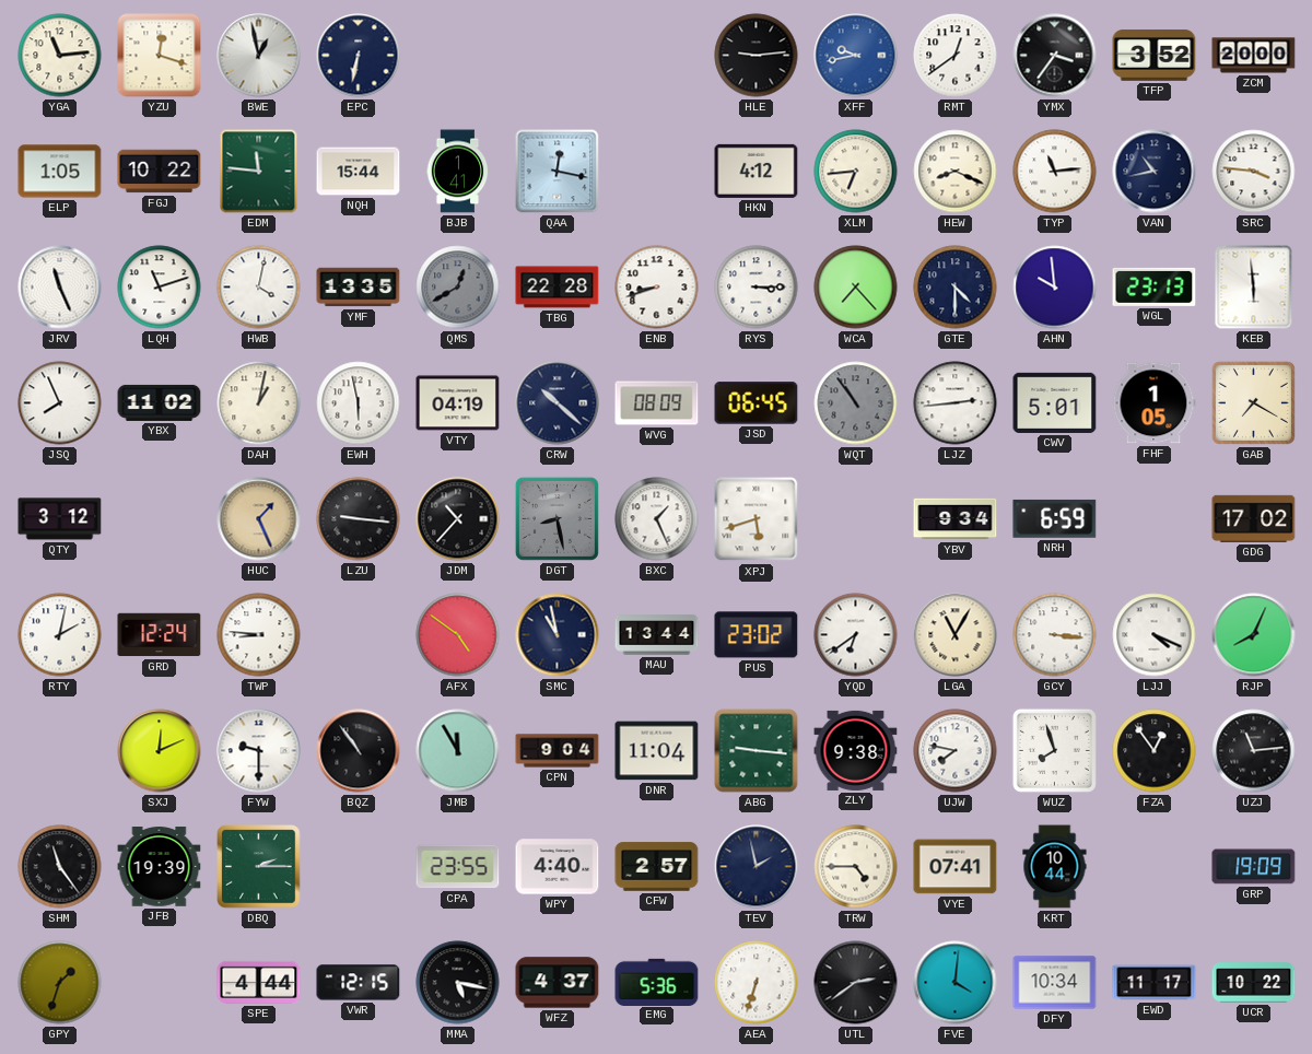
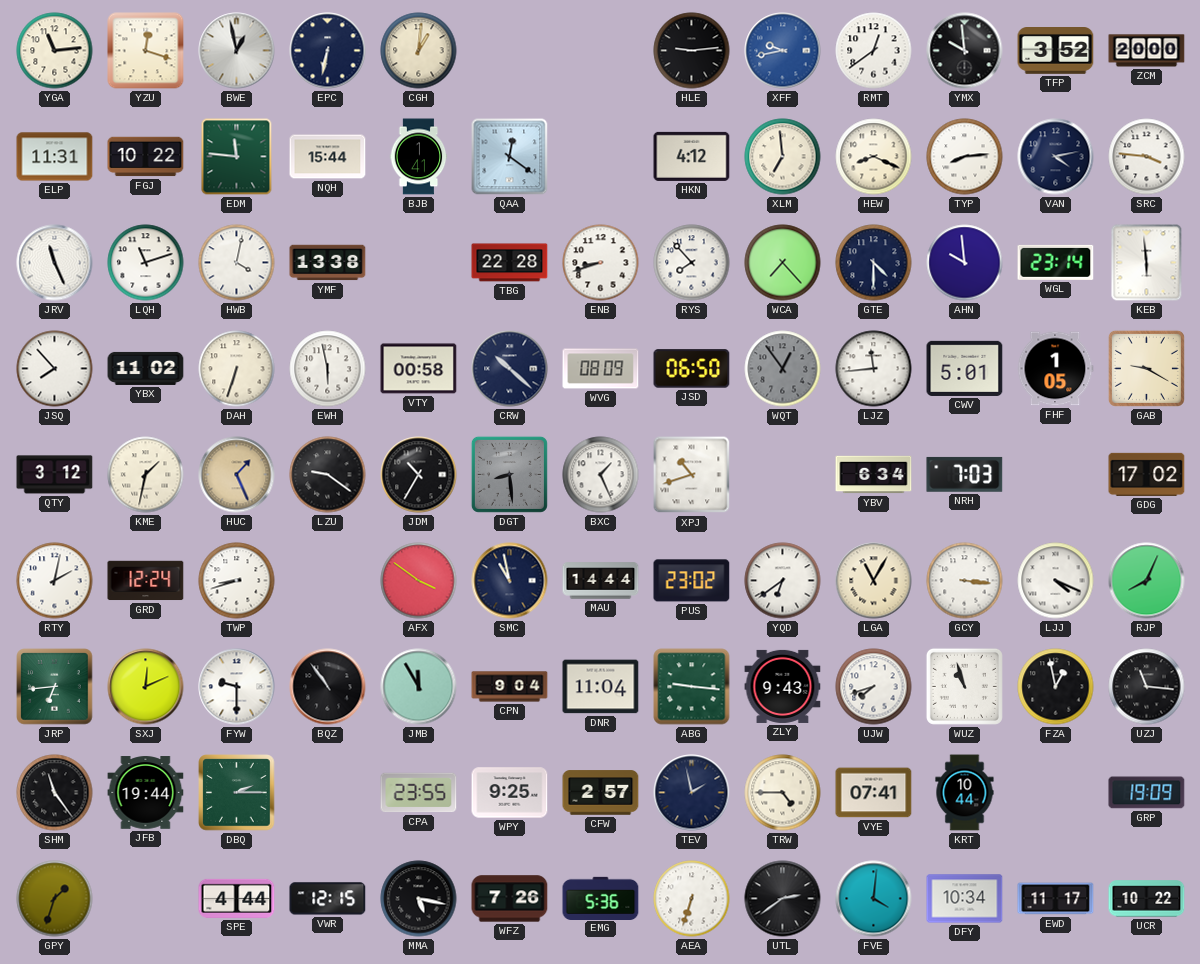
CGH: none -> 1:01 (419, 51)
YMX: 3:36 -> 9:59 (965, 51)
ELP: 1:05 -> 11:31 (55, 157)
QAA: 12:17 -> 12:21 (510, 157)
XLM: 6:44 -> 6:59 (783, 157)
TYP: 11:14 -> 8:14 (965, 157)
VAN: 10:43 -> 4:13 (1056, 157)
YMF: 13:35 -> 13:38 (328, 263)
QMS: 12:40 -> none (458, 288)
RYS: 3:15 -> 7:53 (692, 263)
WGL: 23:13 -> 23:14 (1056, 262)
JSQ: 7:56 -> 7:53 (55, 369)
DAH: 1:02 -> 6:33 (237, 369)
VTY: 04:19 -> 00:58 (419, 369)
JSD: 06:45 -> 06:50 (692, 369)
WQT: 10:54 -> 12:54 (783, 369)
LJZ: 2:44 -> 11:44 (874, 369)
GAB: 7:20 -> 9:20 (1146, 368)
KME: none -> 1:32 (146, 475)
LZU: 9:16 -> 9:21 (328, 475)
JDM: 10:37 -> 10:35 (419, 475)
DGT: 8:28 -> 8:29 (509, 474)
XPJ: 5:42 -> 10:42 (692, 475)
YBV: 9:34 -> 6:34 (874, 475)
NRH: 6:59 -> 7:03 (965, 474)
TWP: 8:46 -> 8:42 (237, 581)
AFX: 4:51 -> 3:51 (419, 581)
MAU: 13:44 -> 14:44 (601, 581)
JRP: none -> 6:44 (55, 687)
ZLY: 9:38 -> 9:43 (783, 686)
UJW: 7:47 -> 7:42 (874, 687)
WUZ: 7:57 -> 10:57 (964, 686)
FZA: 12:54 -> 12:58 (1056, 687)
UZJ: 11:14 -> 11:16 (1147, 687)
JFB: 19:39 -> 19:44 (146, 793)
WPY: 4:40 -> 9:25 (510, 793)
WFZ: 4:37 -> 7:26 (510, 899)
